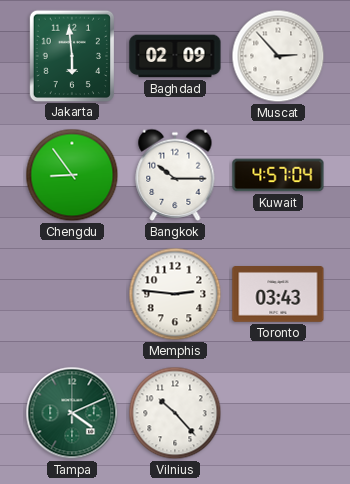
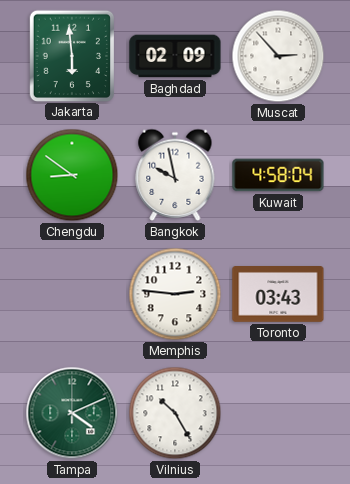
Chengdu: 8:54 -> 8:51 (72, 175)
Bangkok: 10:15 -> 9:58 (175, 175)
Kuwait: 4:57 -> 4:58 (278, 175)
Vilnius: 10:23 -> 10:25 (175, 413)
